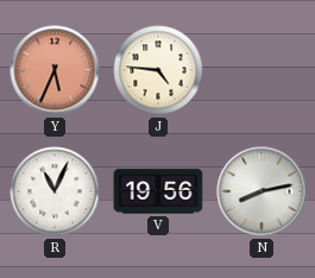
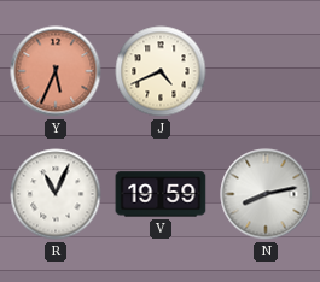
J: 4:46 -> 4:41 (161, 71)
V: 19:56 -> 19:59 (161, 194)
